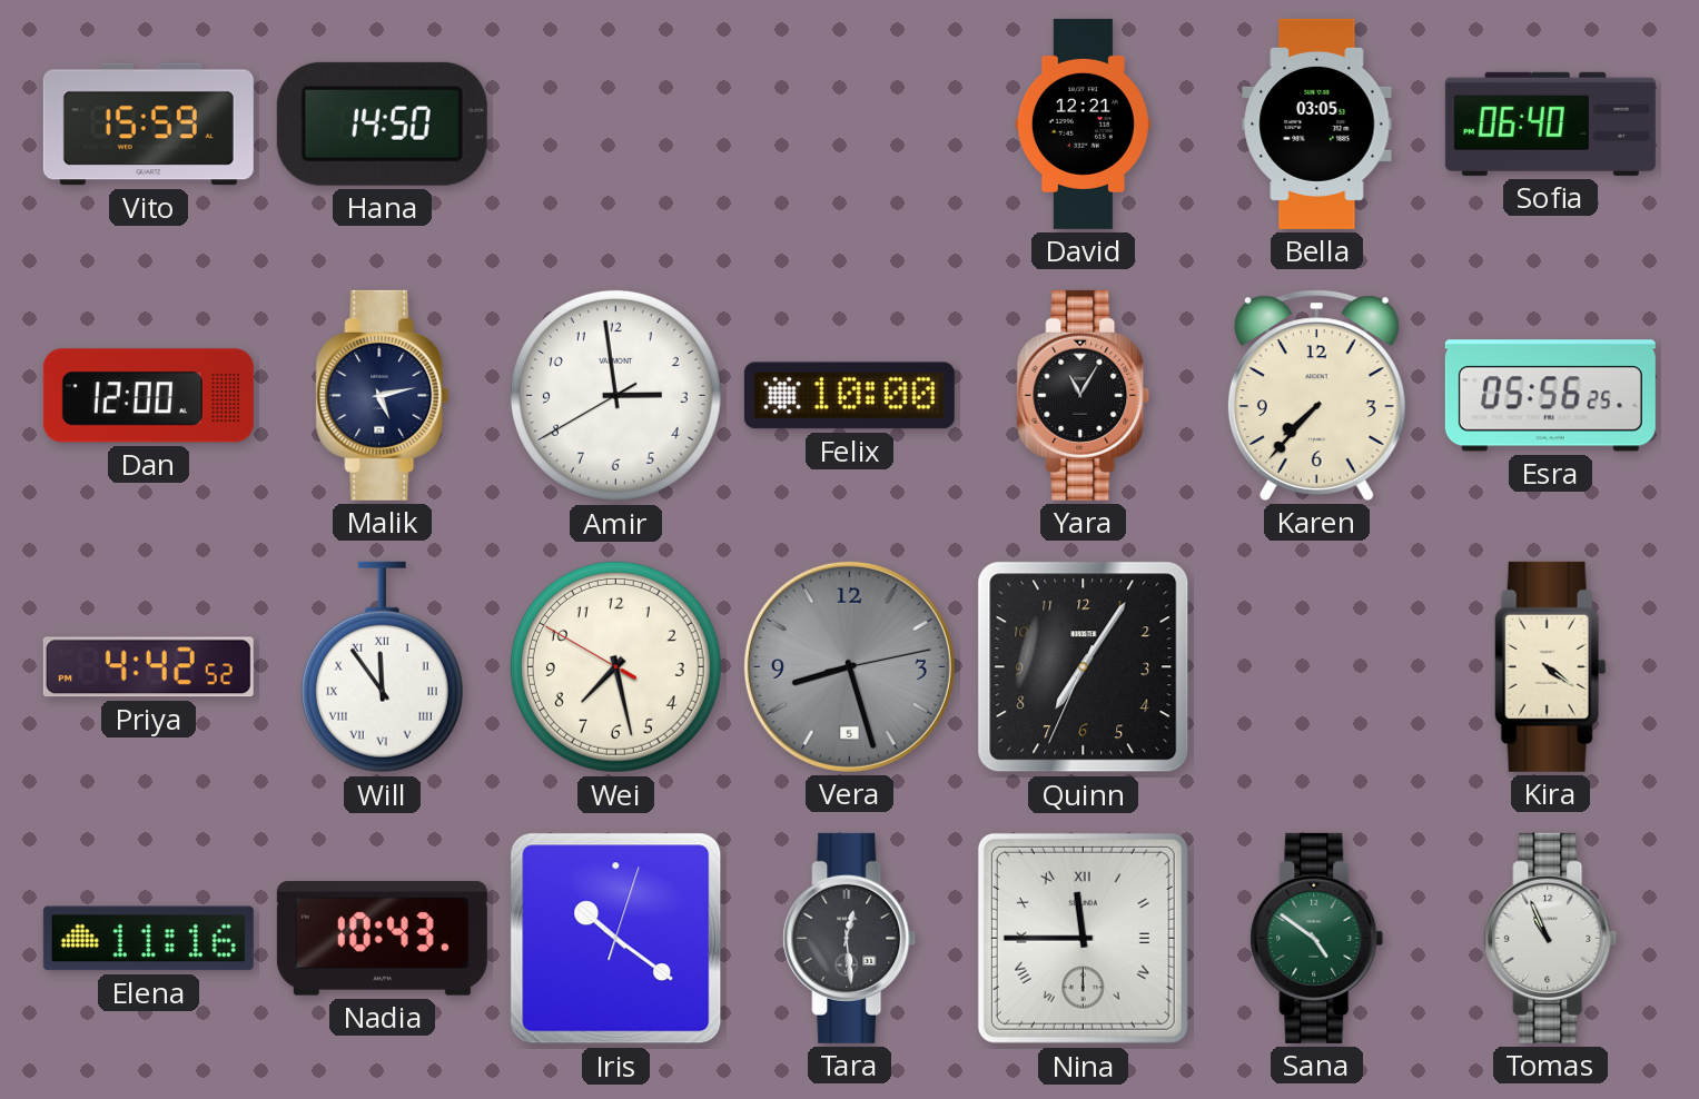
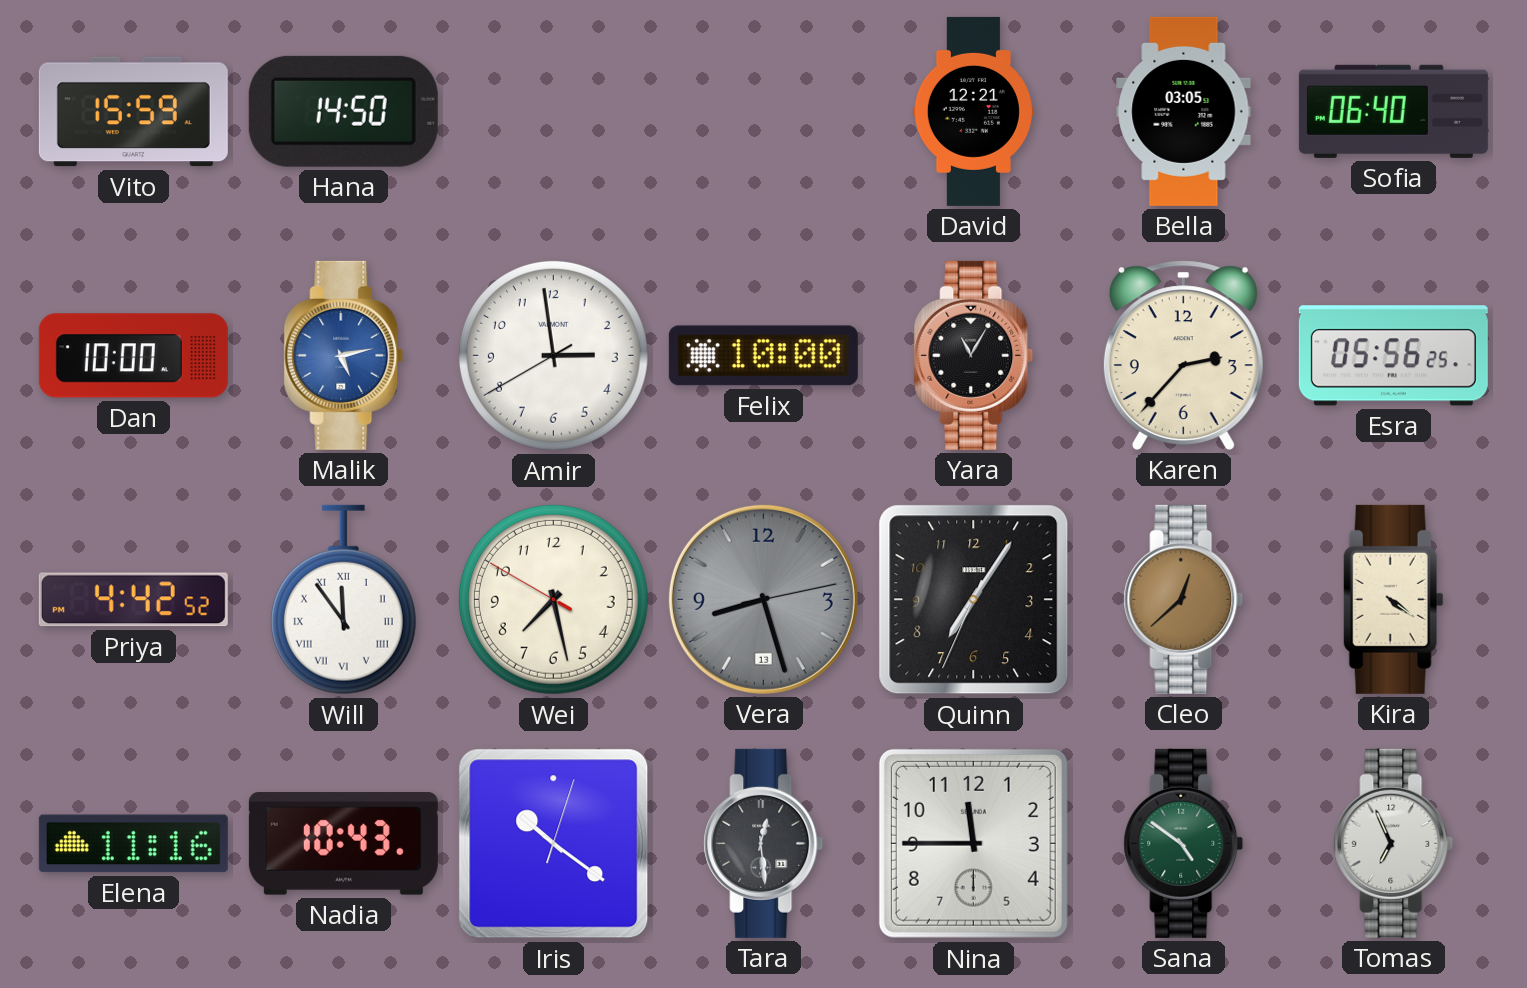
Dan: 12:00 -> 10:00 (133, 356)
Malik dial: navy -> blue (344, 355)
Karen: 7:37 -> 2:37 (1183, 355)
Vera date: 5 -> 13 (763, 599)
Cleo: none -> 12:38 (1184, 599)
Nina numerals: Roman -> Arabic (973, 843)
Tomas: 10:56 -> 6:56 (1394, 843)
